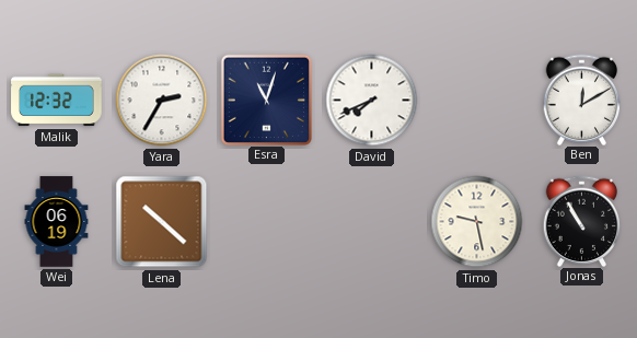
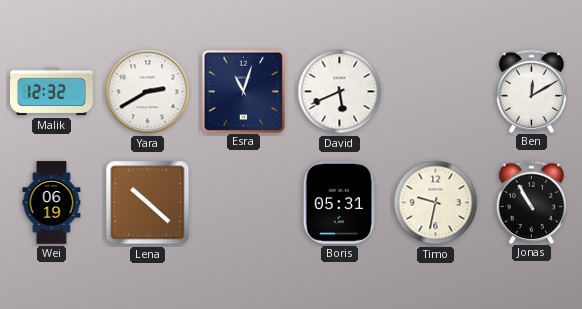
Yara: 2:35 -> 2:40 (148, 92)
David: 7:41 -> 5:41 (340, 92)
Boris: none -> 05:31 (339, 203)
Timo: 9:28 -> 9:32 (436, 203)
